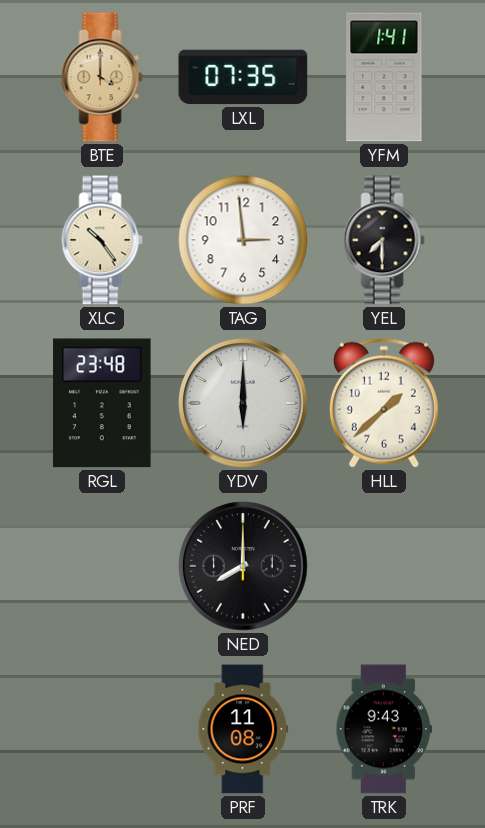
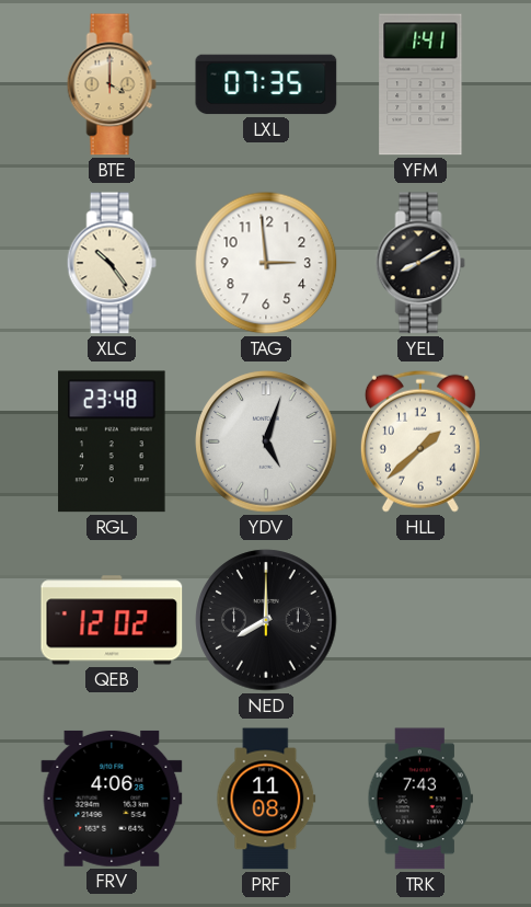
YEL: 7:30 -> 8:10 (420, 263)
YDV: 6:00 -> 5:03 (266, 441)
QEB: none -> 12:02 (112, 620)
FRV: none -> 4:06 (112, 799)
TRK: 9:43 -> 7:43 (419, 799)
